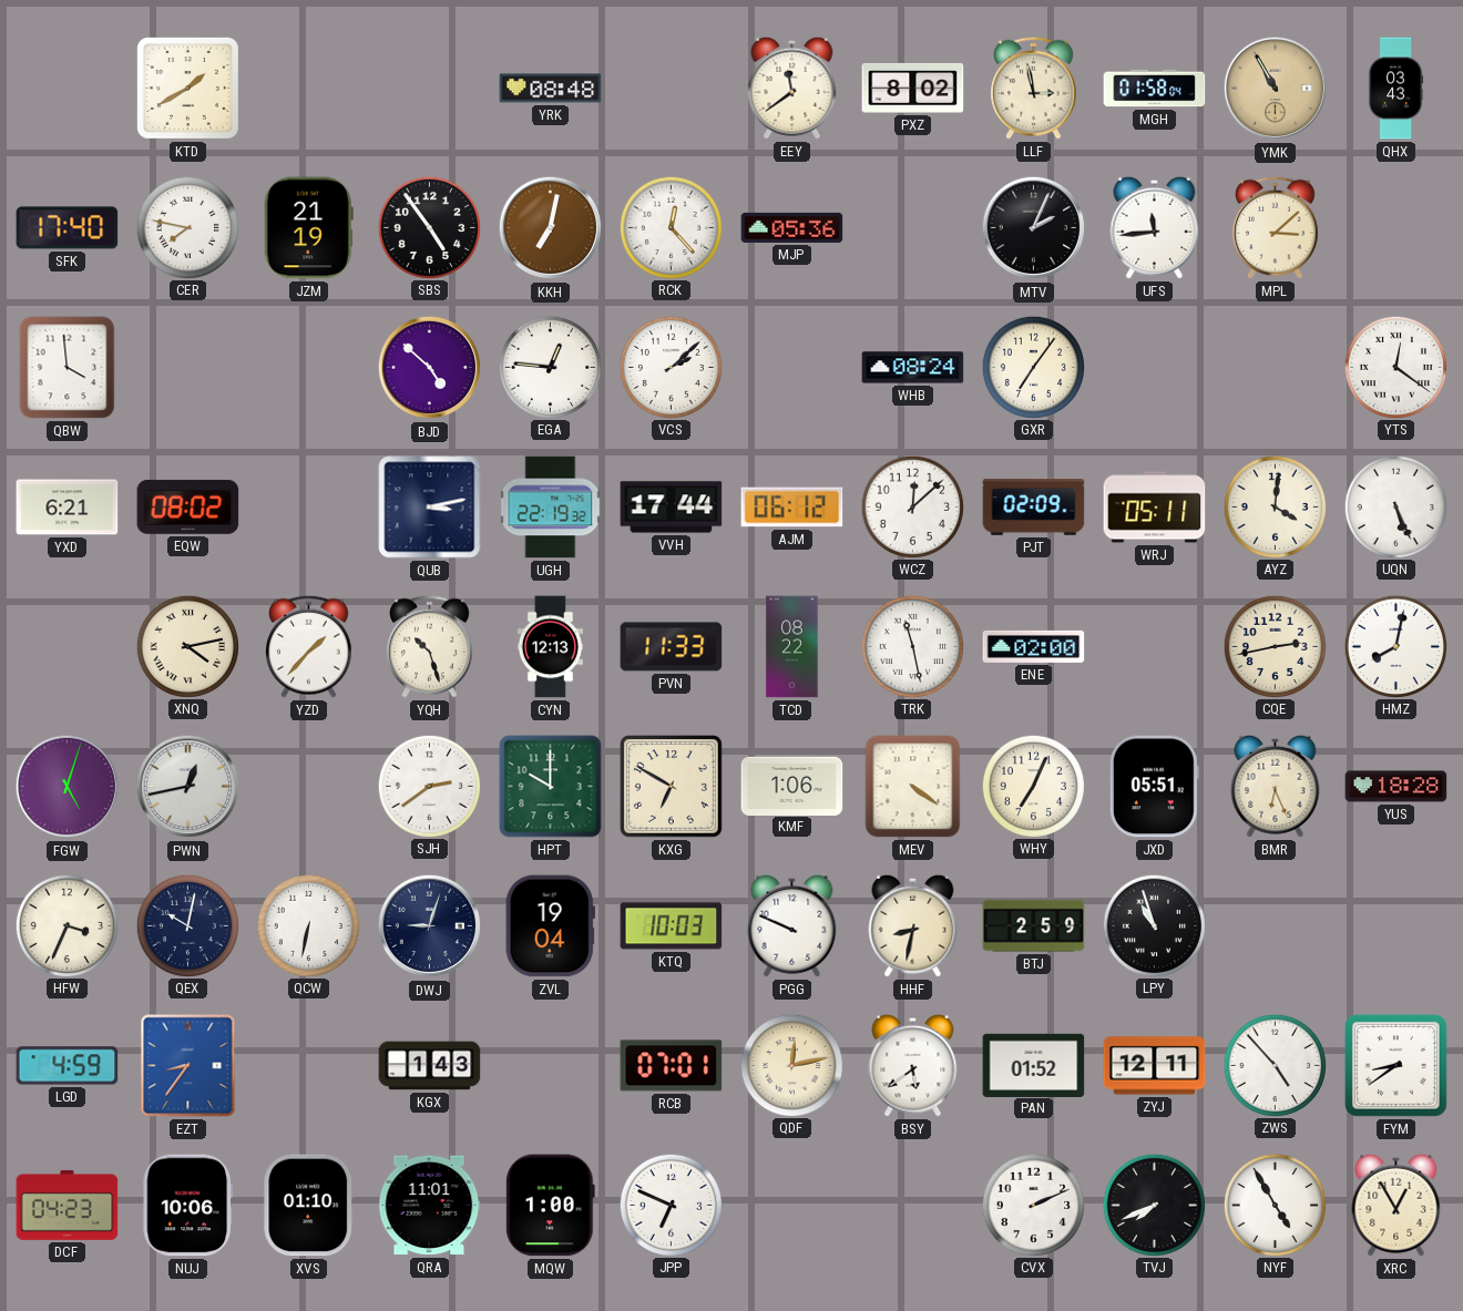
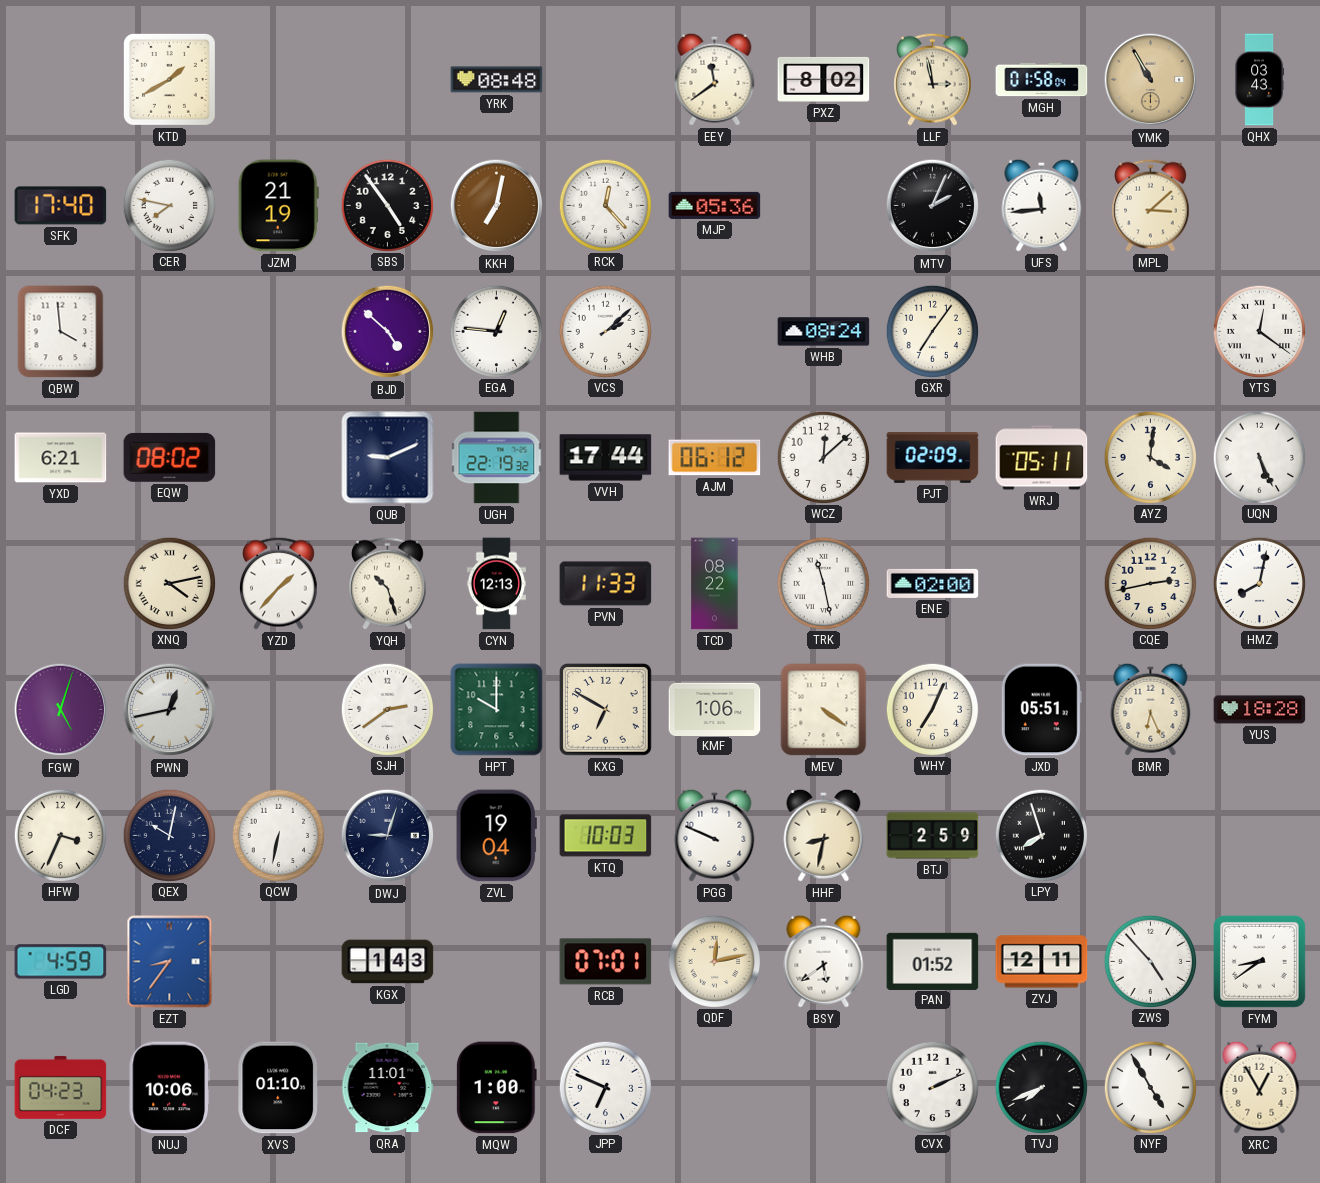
QUB: 3:13 -> 9:11 (388, 458)
LPY: 10:57 -> 7:57 (1041, 835)
